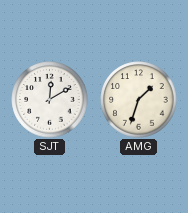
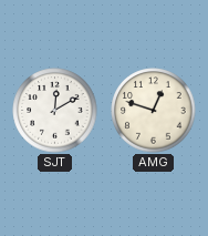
AMG: 1:33 -> 12:48 (154, 111)
